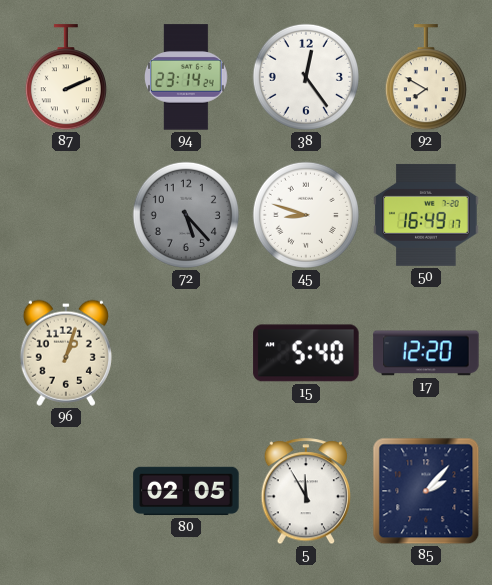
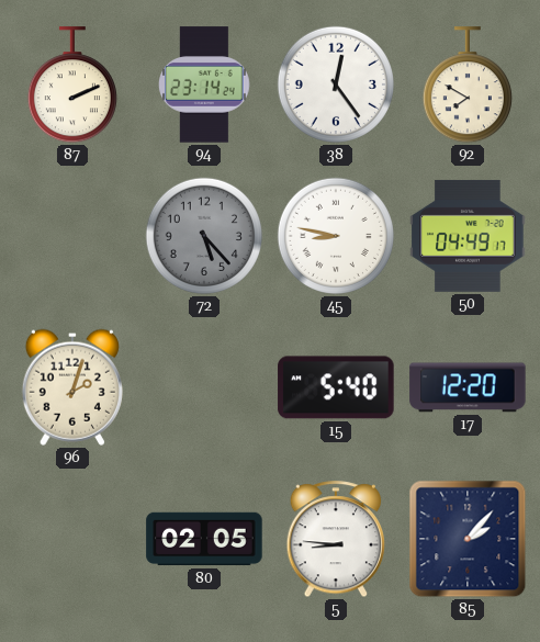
45: 8:48 -> 8:47 (336, 236)
50: 16:49 -> 04:49 (468, 236)
96: 1:03 -> 2:03 (72, 387)
5: 11:55 -> 8:46 (336, 540)
